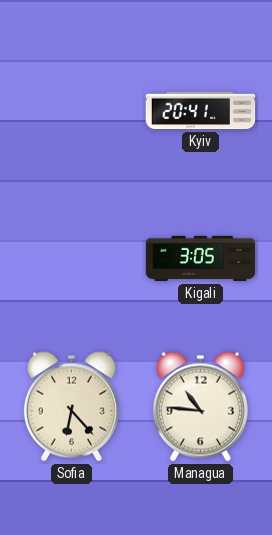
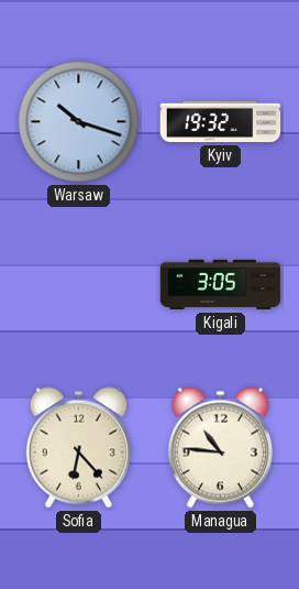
Warsaw: none -> 10:18 (79, 122)
Kyiv: 20:41 -> 19:32 (221, 122)
